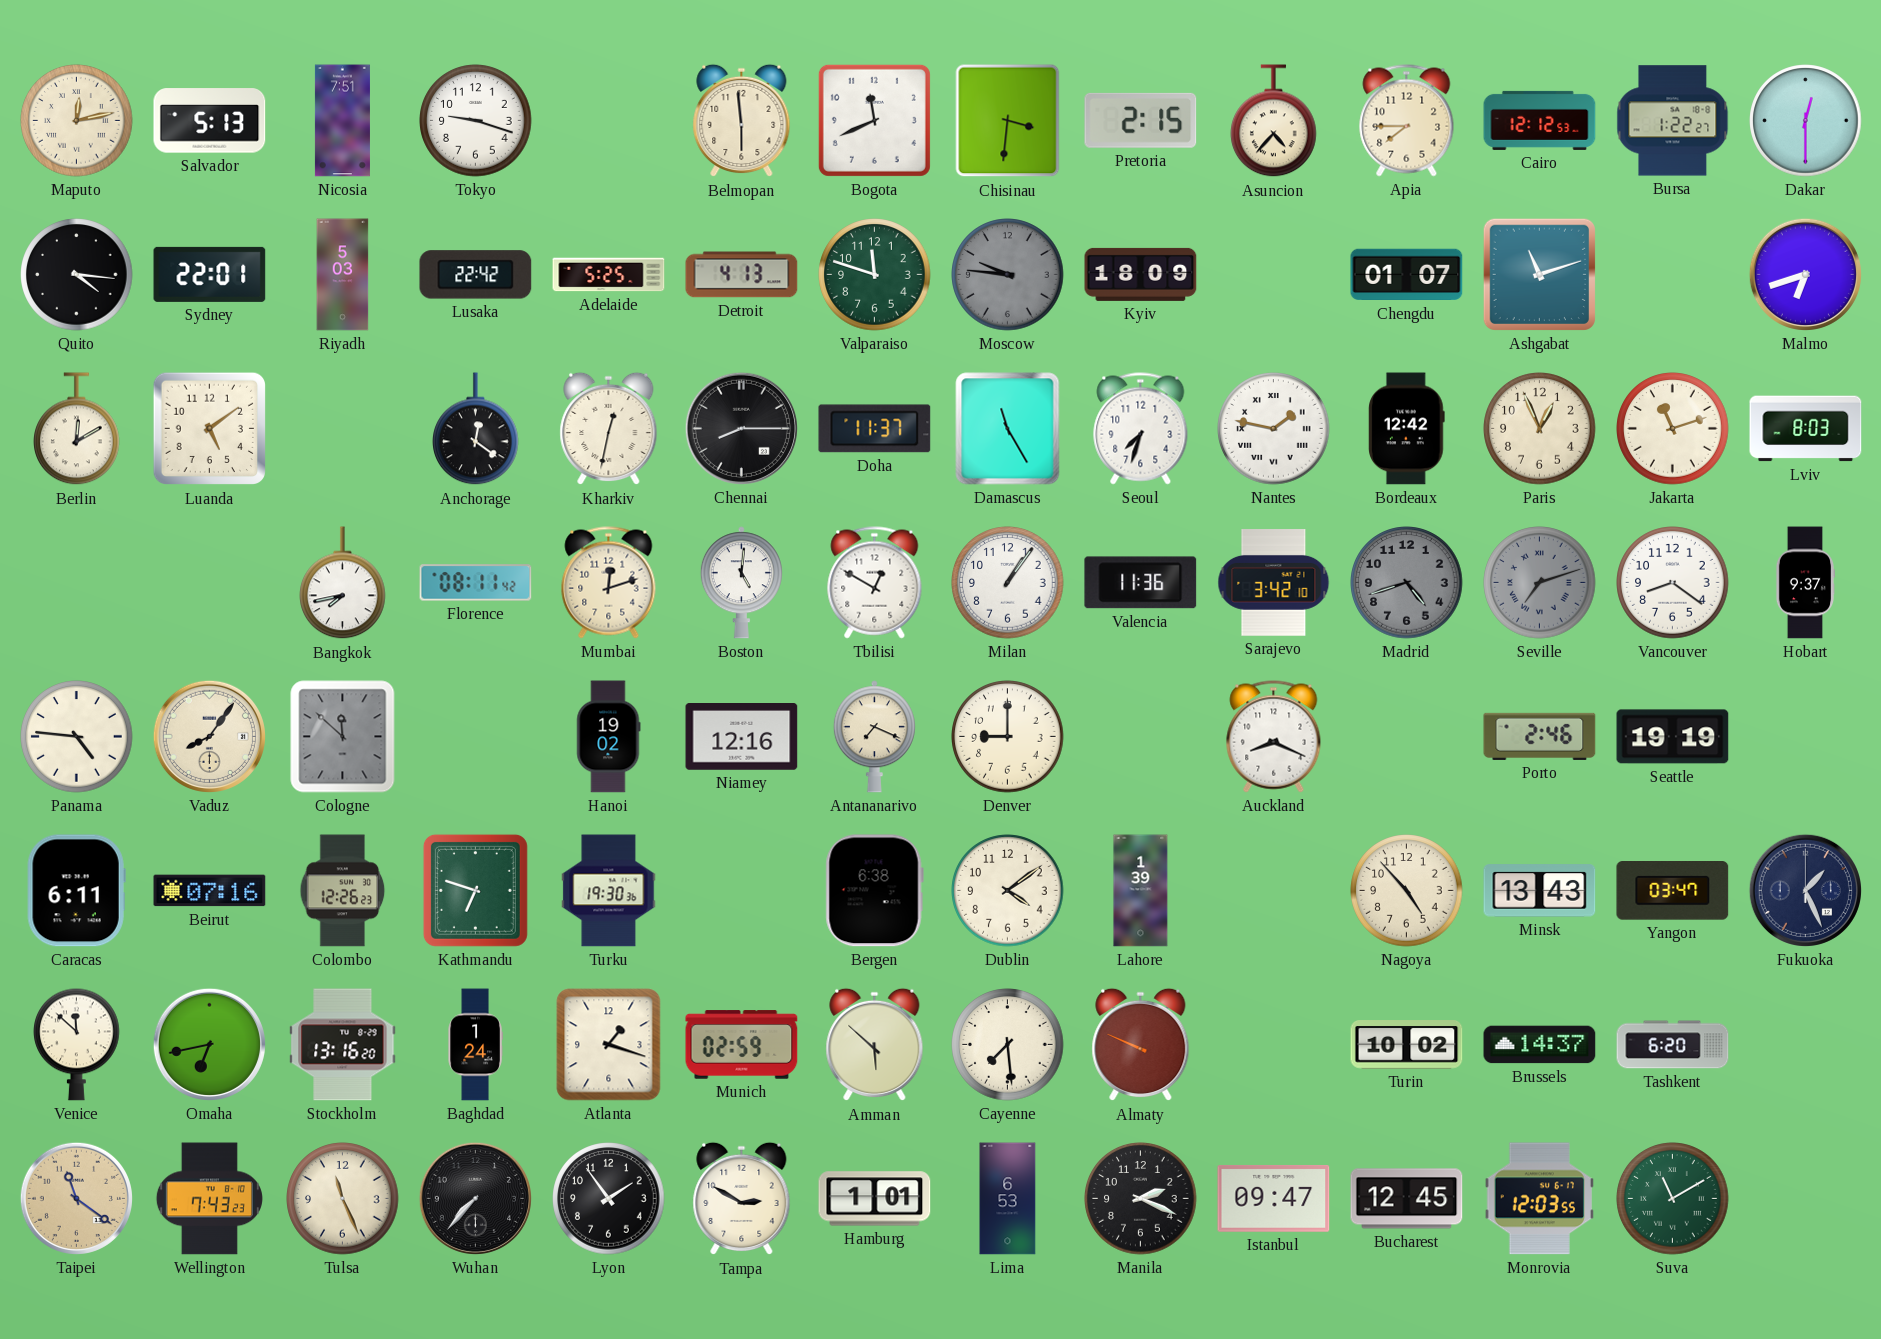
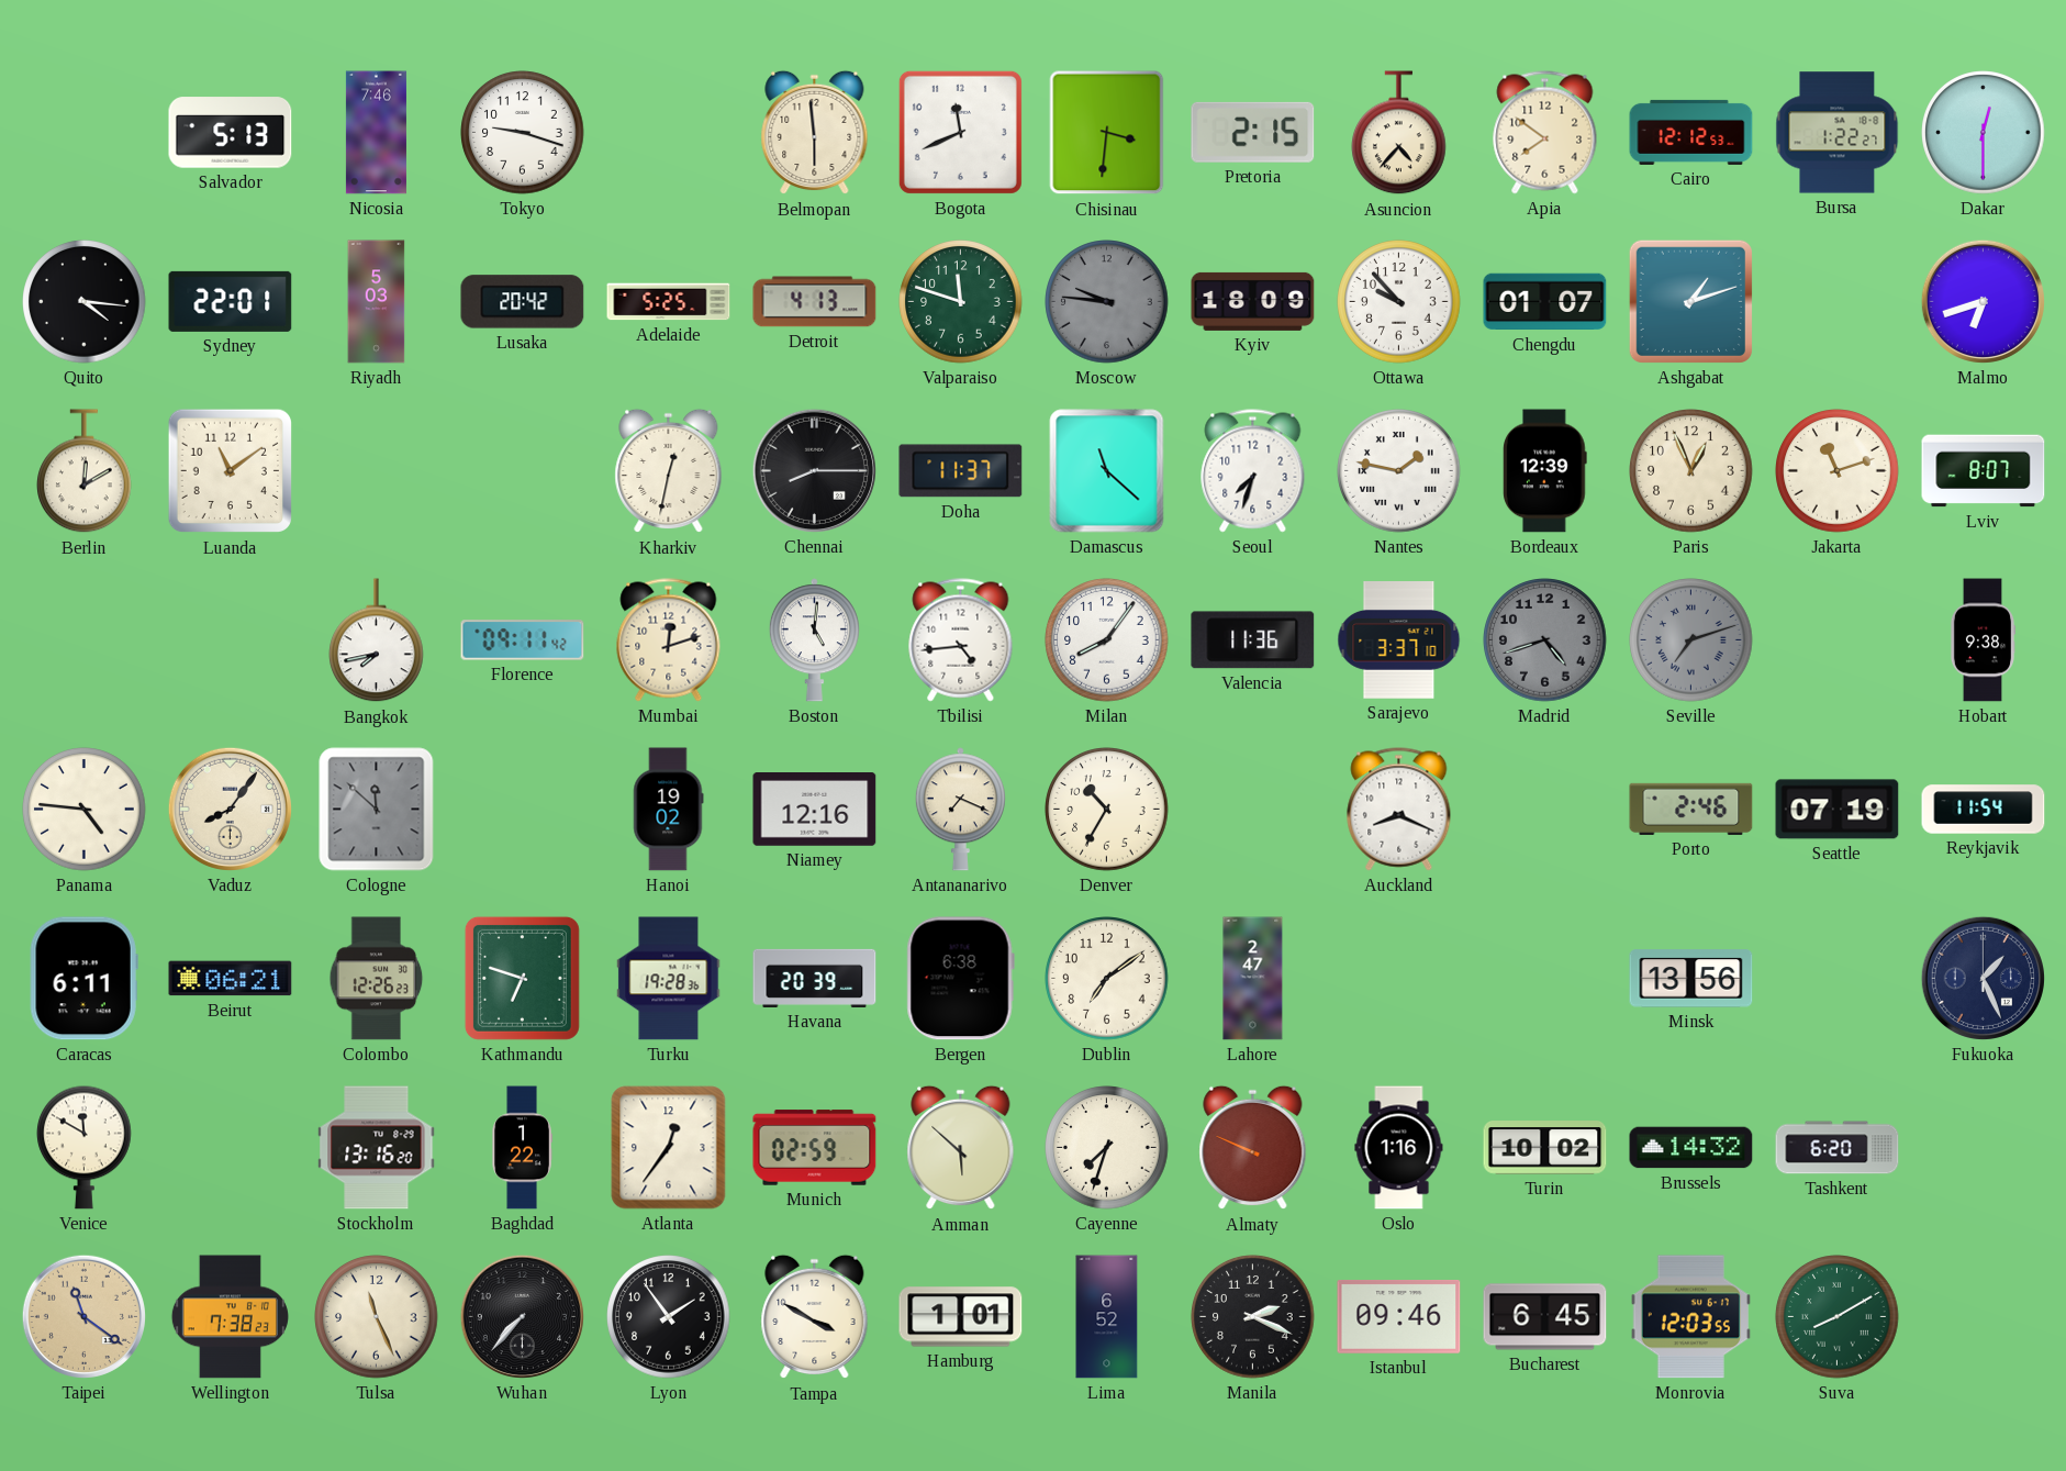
Maputo: 12:13 -> none (77, 121)
Nicosia: 7:51 -> 7:46 (376, 133)
Apia: 7:45 -> 7:51 (1545, 133)
Lusaka: 22:42 -> 20:42 (523, 302)
Ottawa: none -> 9:53 (1399, 302)
Ashgabat: 11:12 -> 1:12 (1690, 301)
Luanda: 5:09 -> 11:09 (231, 471)
Anchorage: 12:21 -> none (476, 429)
Damascus: 11:25 -> 11:22 (1107, 471)
Bordeaux: 12:42 -> 12:39 (1545, 471)
Lviv: 8:03 -> 8:07 (1984, 471)
Florence: 08:11 -> 09:11 (523, 640)
Tbilisi: 12:50 -> 4:44 (961, 640)
Milan: 1:06 -> 8:06 (1107, 640)
Sarajevo: 3:42 -> 3:37 (1399, 640)
Vancouver: 8:21 -> none (1673, 583)
Hobart: 9:37 -> 9:38 (1981, 640)
Denver: 9:00 -> 10:35 (1107, 810)
Seattle: 19:19 -> 07:19 (1838, 810)
Reykjavik: none -> 11:54 (1984, 810)
Beirut: 07:16 -> 06:21 (231, 979)
Turku: 19:30 -> 19:28 (669, 979)
Havana: none -> 20:39 (815, 978)
Dublin: 4:09 -> 7:09 (1107, 979)
Lahore: 1:39 -> 2:47 (1253, 979)
Nagoya: 4:53 -> none (1407, 891)
Minsk: 13:43 -> 13:56 (1691, 979)
Yangon: 03:47 -> none (1673, 891)
Venice: 11:52 -> 11:50 (85, 1147)
Omaha: 6:43 -> none (209, 1044)
Baghdad: 1:24 -> 1:22 (522, 1148)
Atlanta: 1:18 -> 12:36 (669, 1148)
Cayenne: 7:29 -> 7:33 (1107, 1148)
Oslo: none -> 1:16 (1399, 1148)
Brussels: 14:37 -> 14:32 (1691, 1148)
Wellington: 7:43 -> 7:38 (230, 1317)
Tampa: 2:50 -> 3:50 (815, 1317)
Lima: 6:53 -> 6:52 (1107, 1317)
Istanbul: 09:47 -> 09:46 (1399, 1317)
Bucharest: 12:45 -> 6:45 (1545, 1317)
Suva: 11:10 -> 8:10 (1838, 1317)
